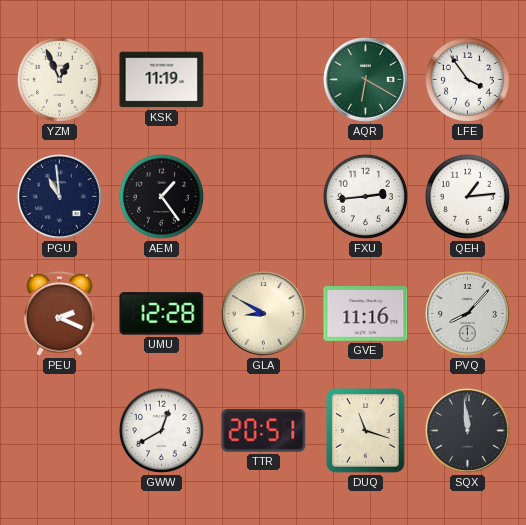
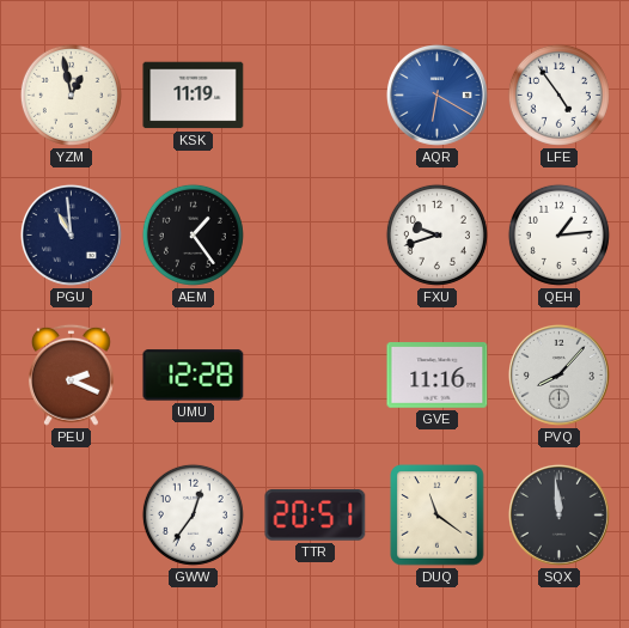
YZM: 12:56 -> 12:58 (71, 94)
AQR dial: green -> blue (436, 94)
LFE: 3:54 -> 4:54 (558, 94)
FXU: 2:44 -> 9:42 (436, 234)
GLA: 8:50 -> none (263, 313)
GWW: 12:40 -> 12:36 (193, 514)
DUQ: 11:18 -> 11:21 (438, 516)
